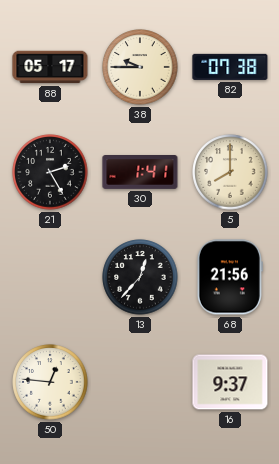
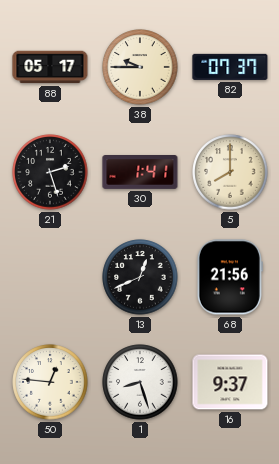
82: 07:38 -> 07:37 (230, 67)
21: 2:25 -> 2:27 (50, 172)
13: 12:37 -> 12:41 (140, 277)
1: none -> 8:27 (140, 382)
